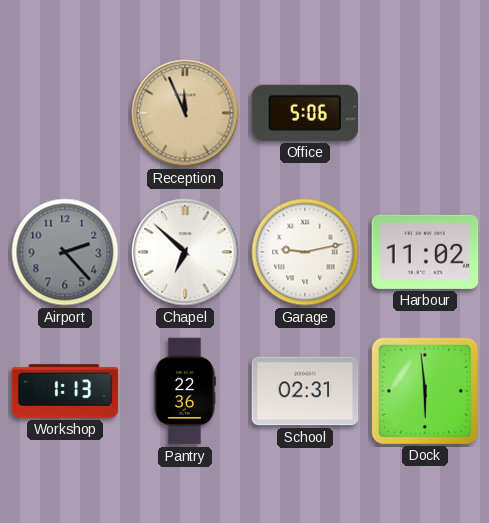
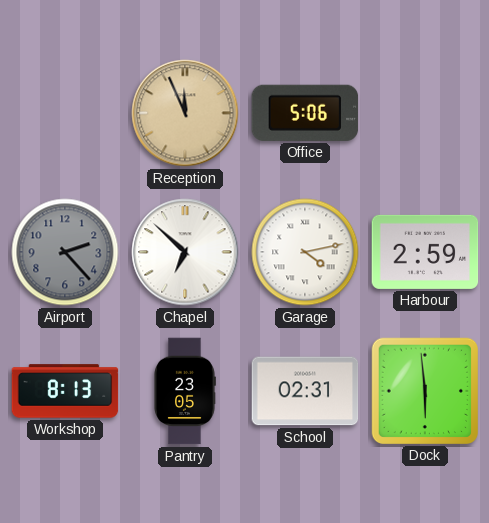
Garage: 9:13 -> 4:13 (305, 252)
Harbour: 11:02 -> 2:59 (425, 252)
Workshop: 1:13 -> 8:13 (65, 391)
Pantry: 22:36 -> 23:05 (185, 391)
